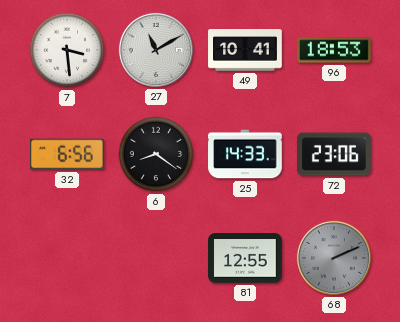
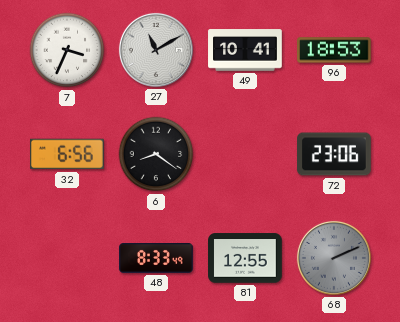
7: 3:29 -> 3:34 (67, 50)
25: 14:33 -> none (245, 154)
48: none -> 8:33 (156, 259)
